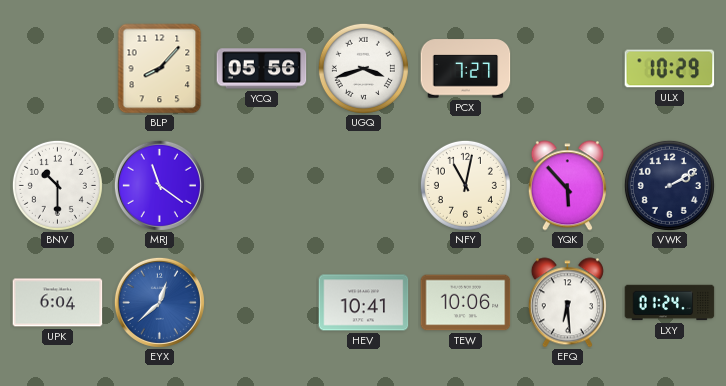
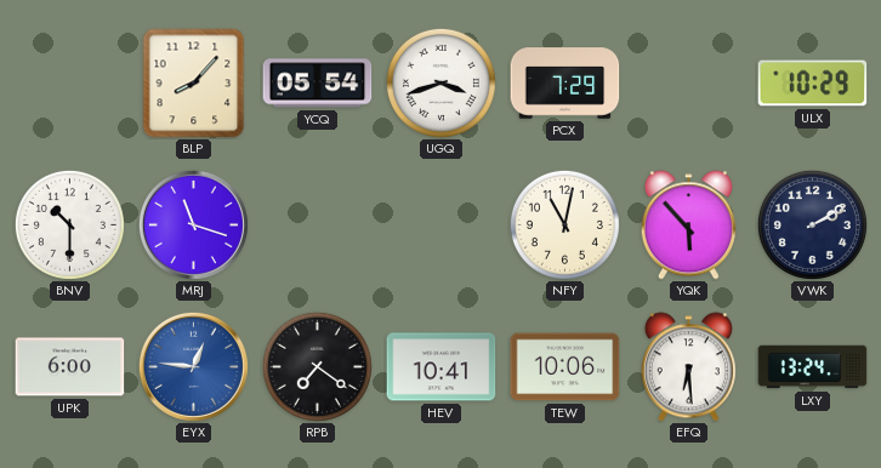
YCQ: 05:56 -> 05:54 (318, 84)
PCX: 7:27 -> 7:29 (565, 84)
MRJ: 11:21 -> 11:18 (193, 224)
UPK: 6:04 -> 6:00 (70, 367)
EYX: 12:38 -> 12:46 (193, 366)
RPB: none -> 7:21 (317, 366)
LXY: 01:24 -> 13:24 (813, 367)
